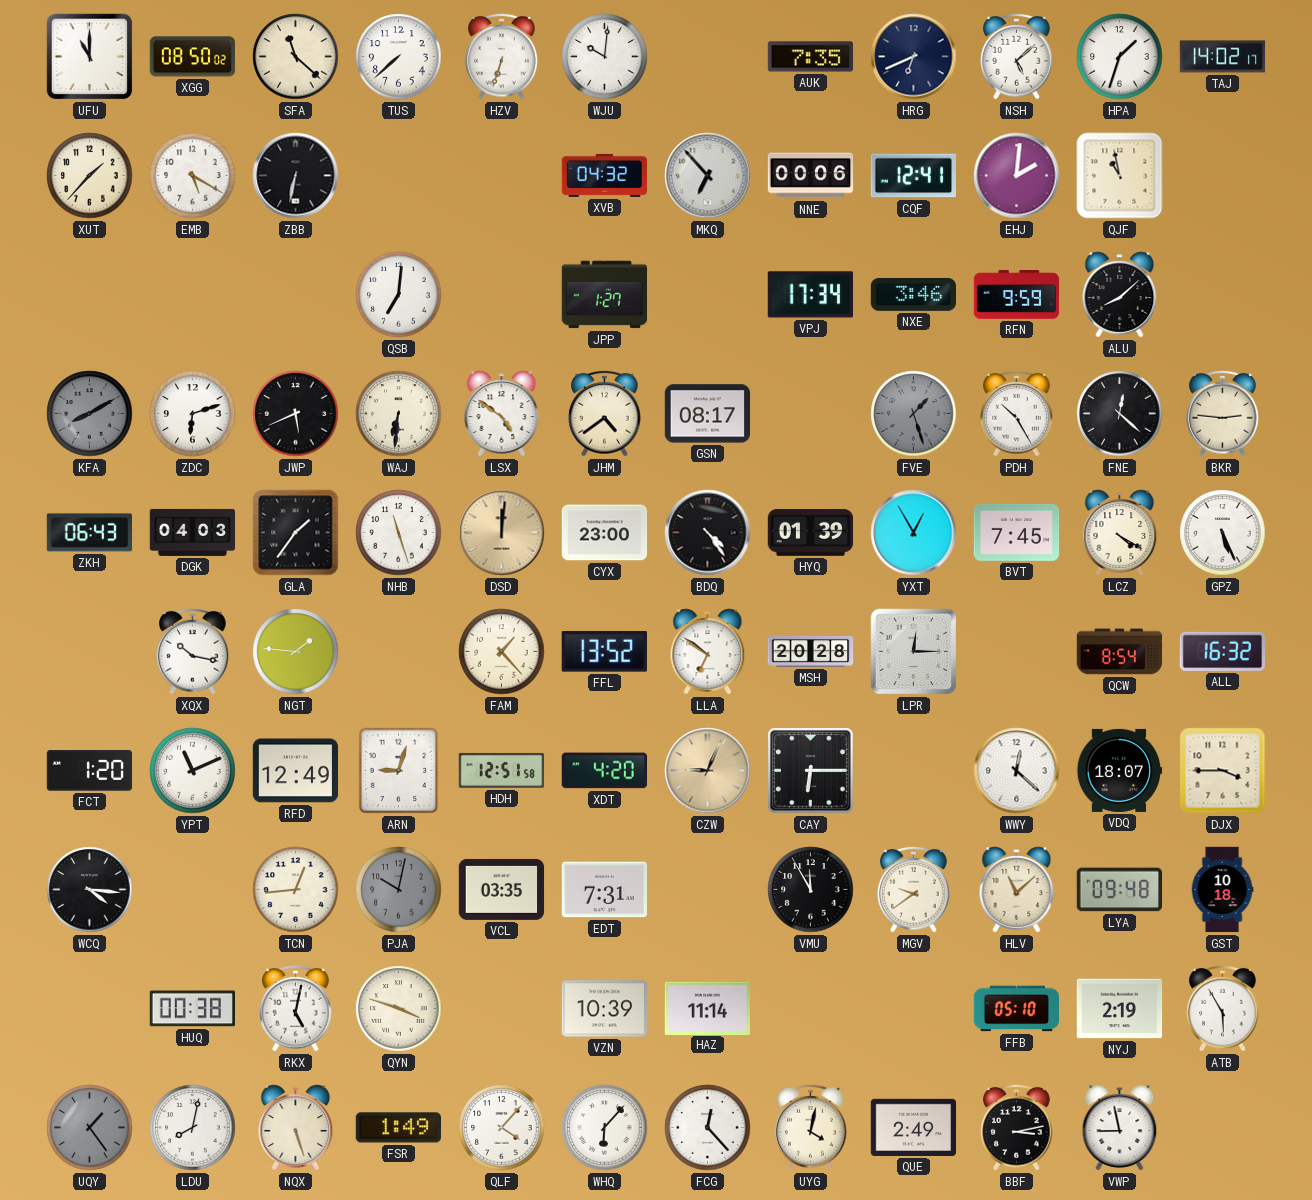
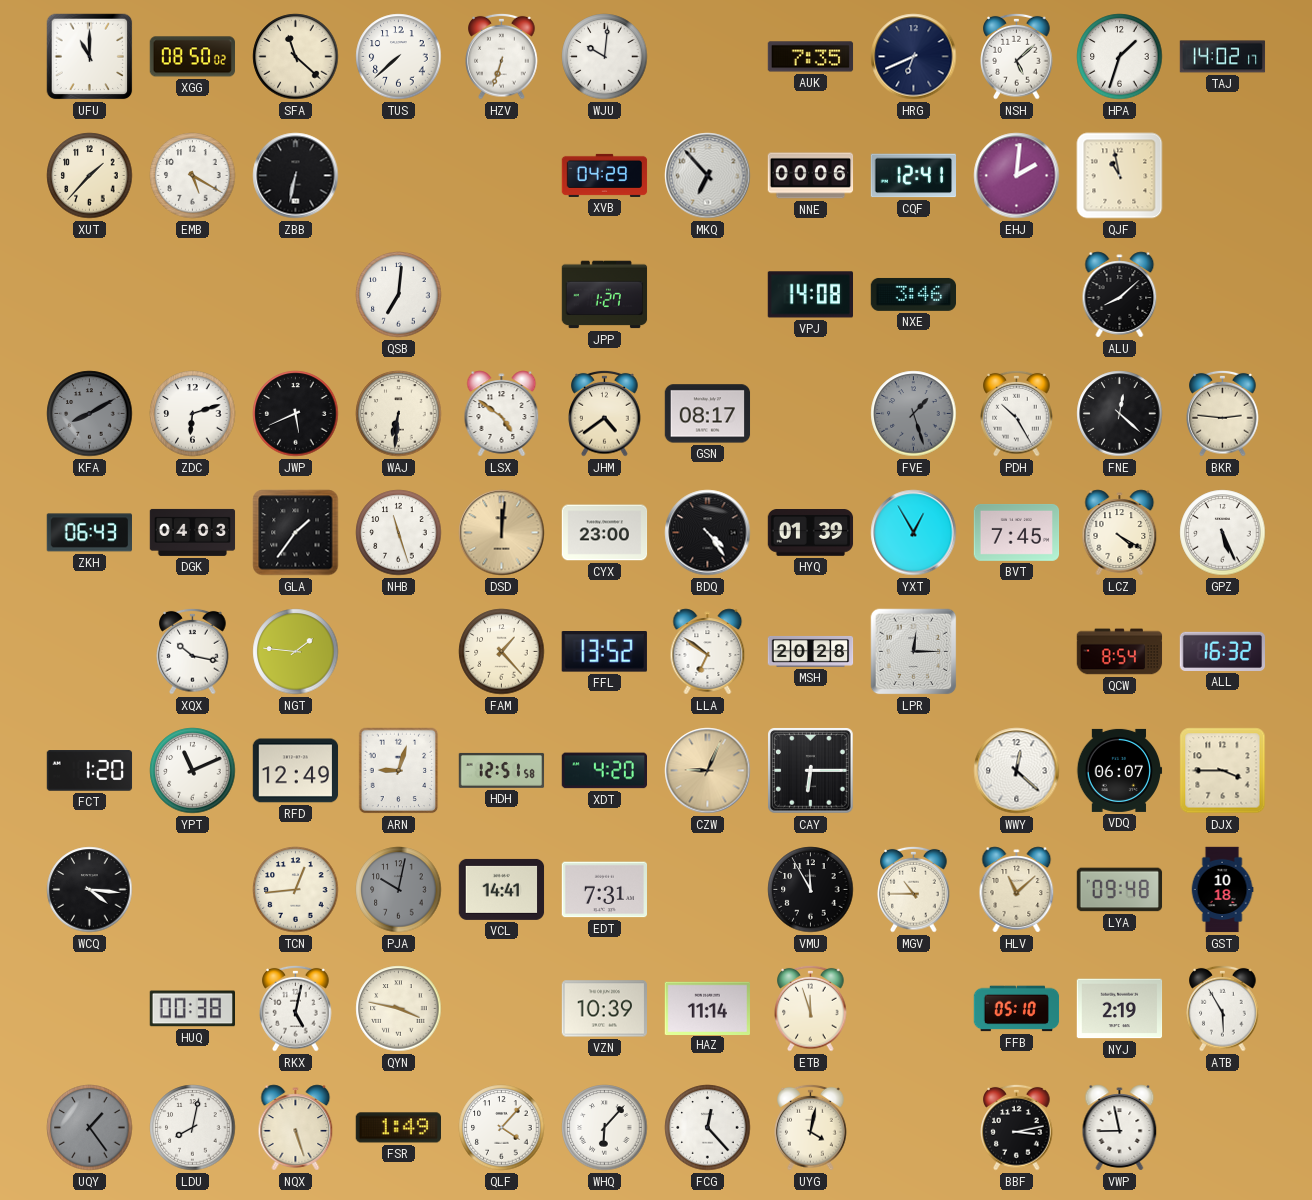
XVB: 04:32 -> 04:29 (605, 175)
VPJ: 17:34 -> 14:08 (810, 295)
RFN: 9:59 -> none (1017, 295)
VDQ: 18:07 -> 06:07 (1120, 770)
VCL: 03:35 -> 14:41 (502, 889)
MGV: 9:39 -> 10:45 (914, 889)
QYN: 3:48 -> 3:47 (399, 1009)
ETB: none -> 11:57 (811, 1008)
QUE: 2:49 -> none (914, 1127)
